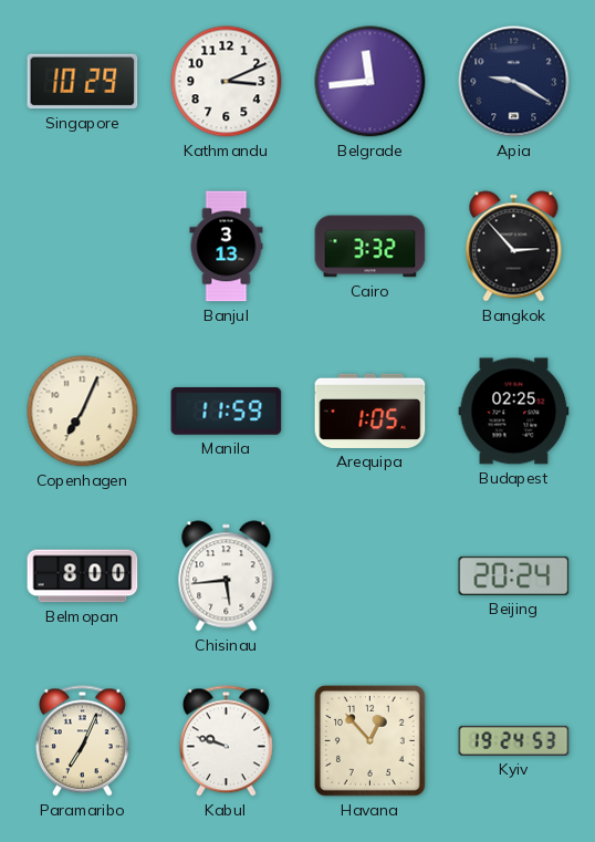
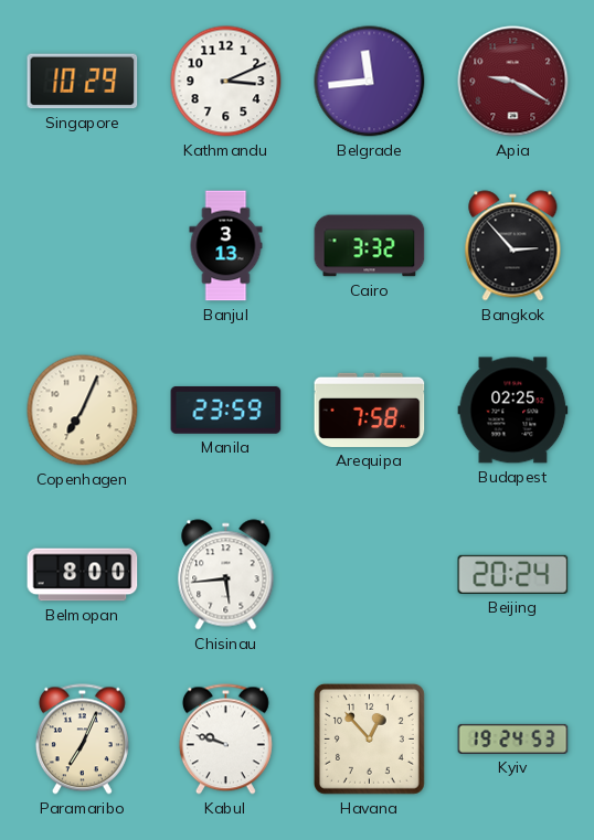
Apia dial: navy -> burgundy (513, 82)
Manila: 11:59 -> 23:59 (226, 411)
Arequipa: 1:05 -> 7:58 (370, 410)
